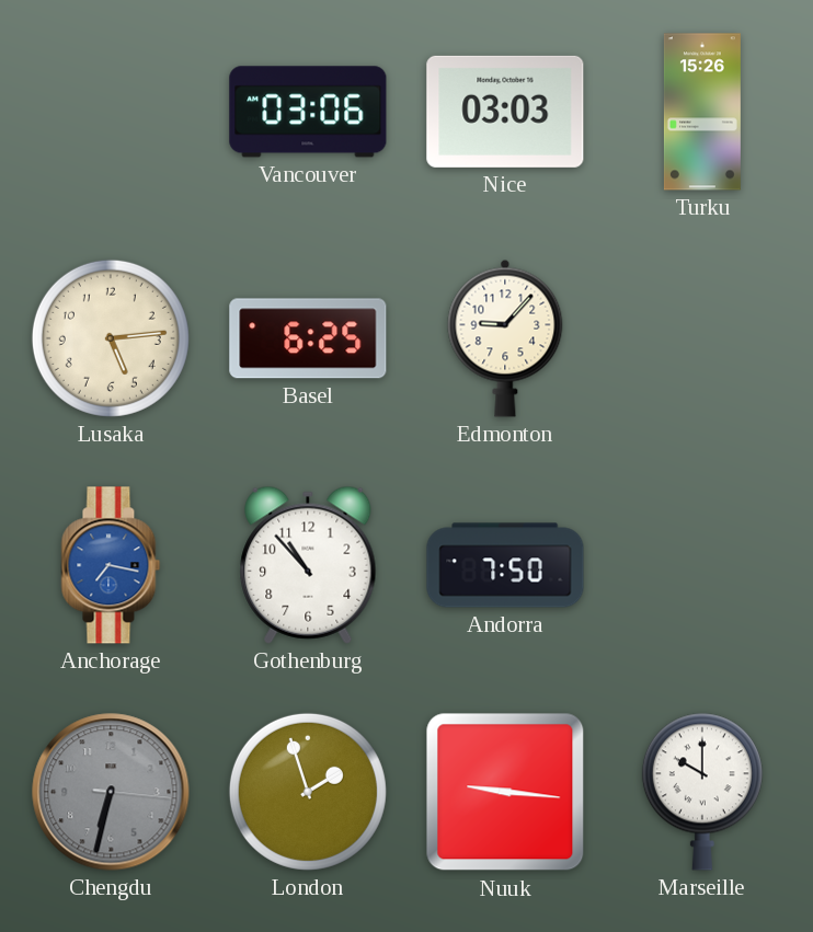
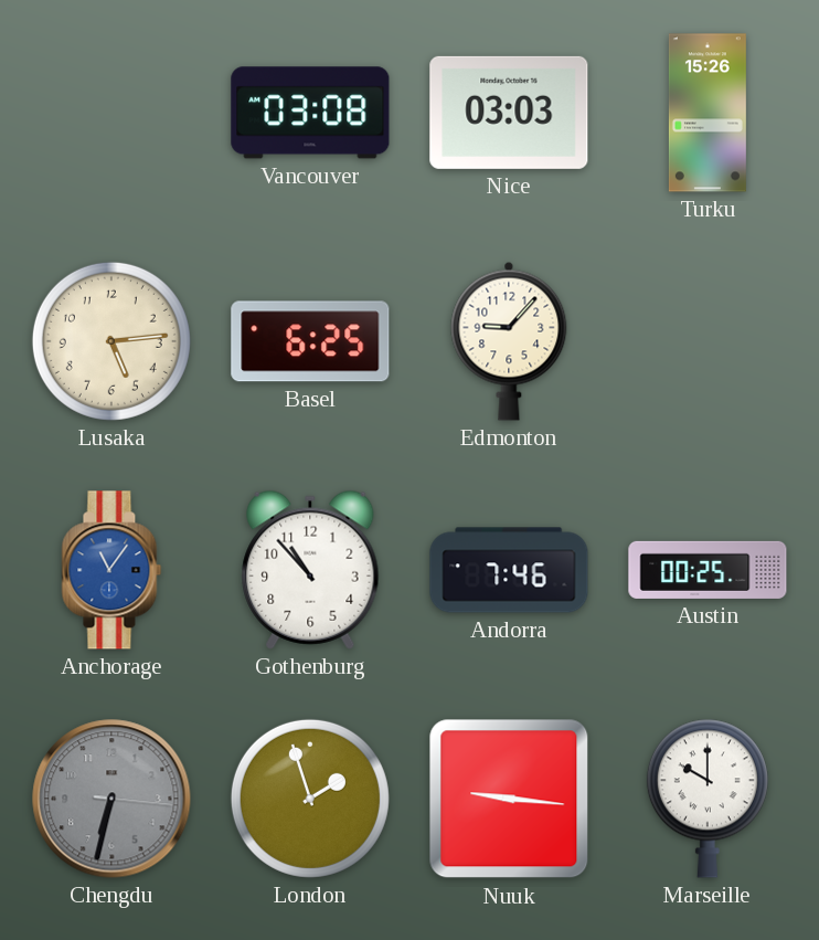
Vancouver: 03:06 -> 03:08 (310, 113)
Anchorage: 7:17 -> 11:06 (111, 570)
Andorra: 7:50 -> 7:46 (509, 570)
Austin: none -> 00:25 (708, 570)
